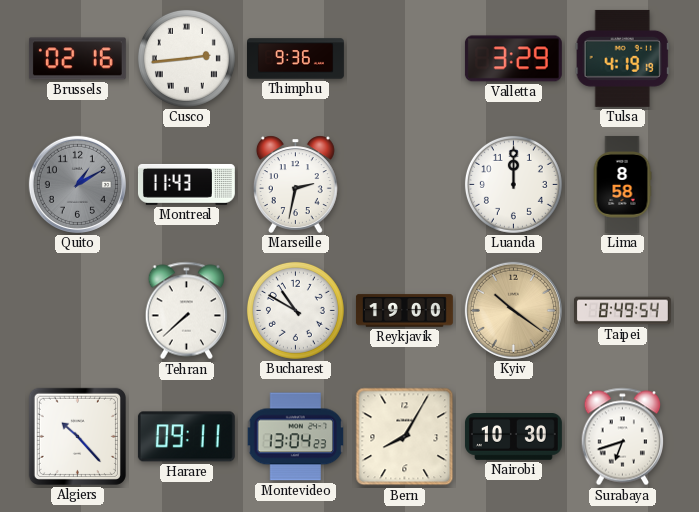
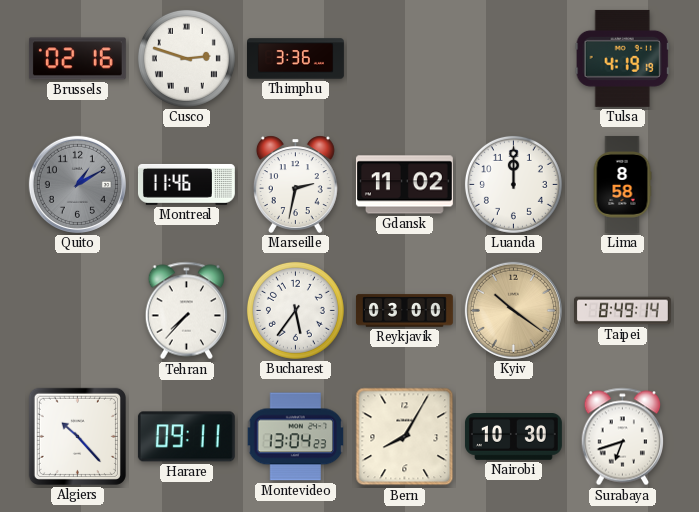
Cusco: 2:44 -> 2:48 (186, 58)
Thimphu: 9:36 -> 3:36 (296, 59)
Valletta: 3:29 -> none (513, 59)
Montreal: 11:43 -> 11:46 (186, 184)
Gdansk: none -> 11:02 (404, 185)
Tehran: 7:38 -> 7:37 (186, 311)
Bucharest: 10:50 -> 5:36 (295, 310)
Reykjavik: 19:00 -> 03:00 (404, 311)
Taipei: 8:49:54 -> 8:49:14 (623, 311)
